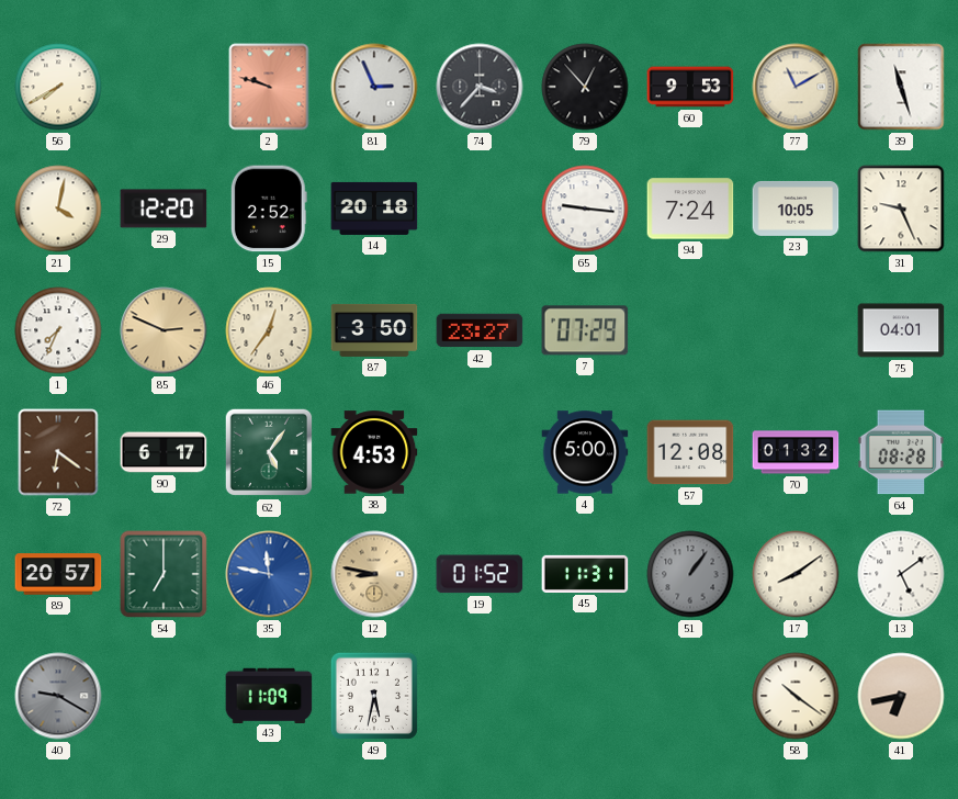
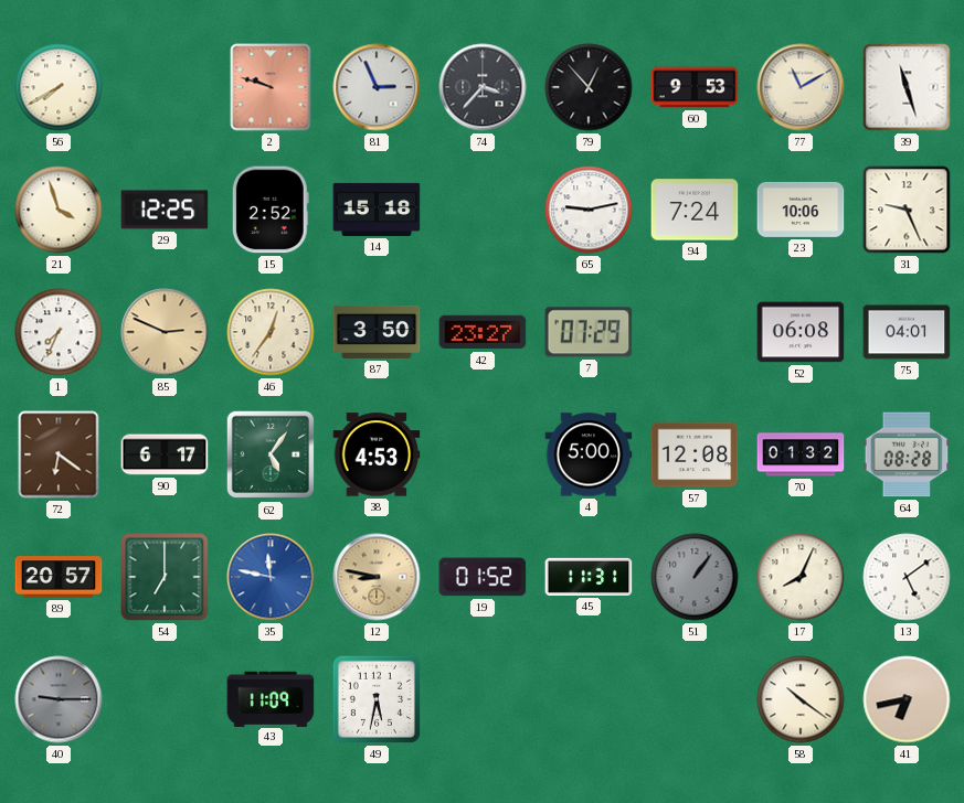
21: 4:02 -> 3:57 (59, 210)
29: 12:20 -> 12:25 (165, 210)
14: 20:18 -> 15:18 (377, 210)
65: 9:16 -> 9:13 (589, 210)
23: 10:05 -> 10:06 (801, 210)
52: none -> 06:08 (801, 332)
17: 8:09 -> 8:04 (801, 577)
40: 9:20 -> 9:15 (59, 699)
